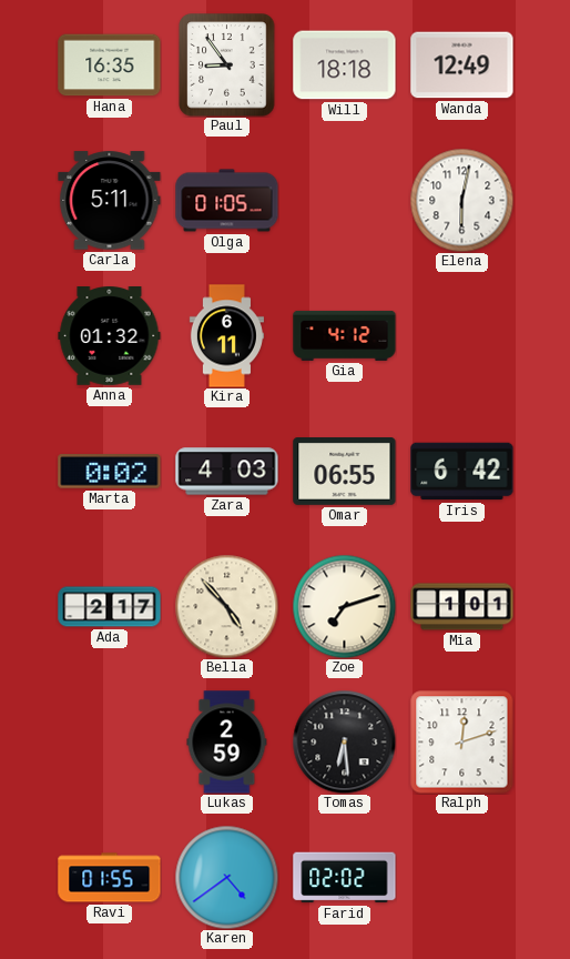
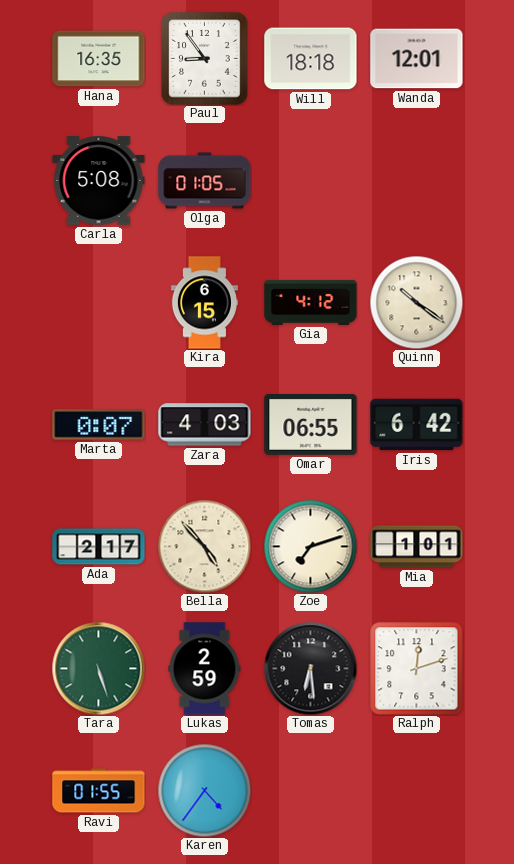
Wanda: 12:49 -> 12:01 (417, 59)
Carla: 5:11 -> 5:08 (99, 181)
Elena: 6:02 -> none (461, 200)
Anna: 01:32 -> none (110, 336)
Kira: 6:11 -> 6:15 (204, 303)
Quinn: none -> 10:21 (416, 302)
Marta: 0:02 -> 0:07 (99, 425)
Tara: none -> 5:27 (98, 668)
Karen: 4:39 -> 4:36 (204, 790)
Farid: 02:02 -> none (345, 878)
